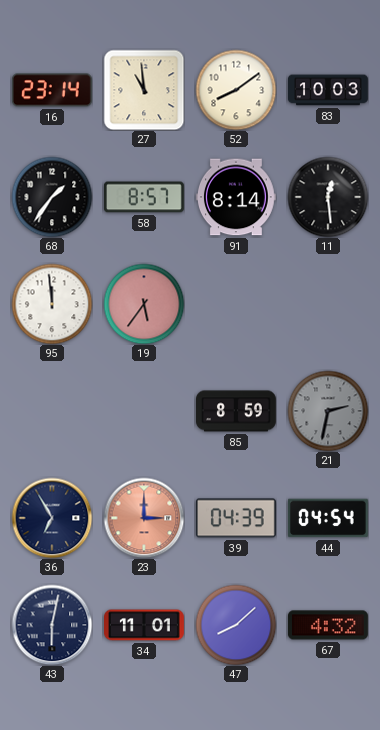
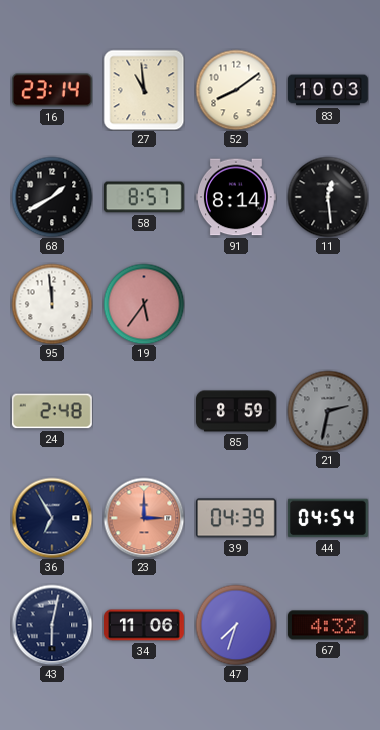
68: 1:36 -> 1:40 (52, 197)
24: none -> 2:48 (52, 411)
34: 11:01 -> 11:06 (145, 625)
47: 8:08 -> 7:33 (236, 625)
